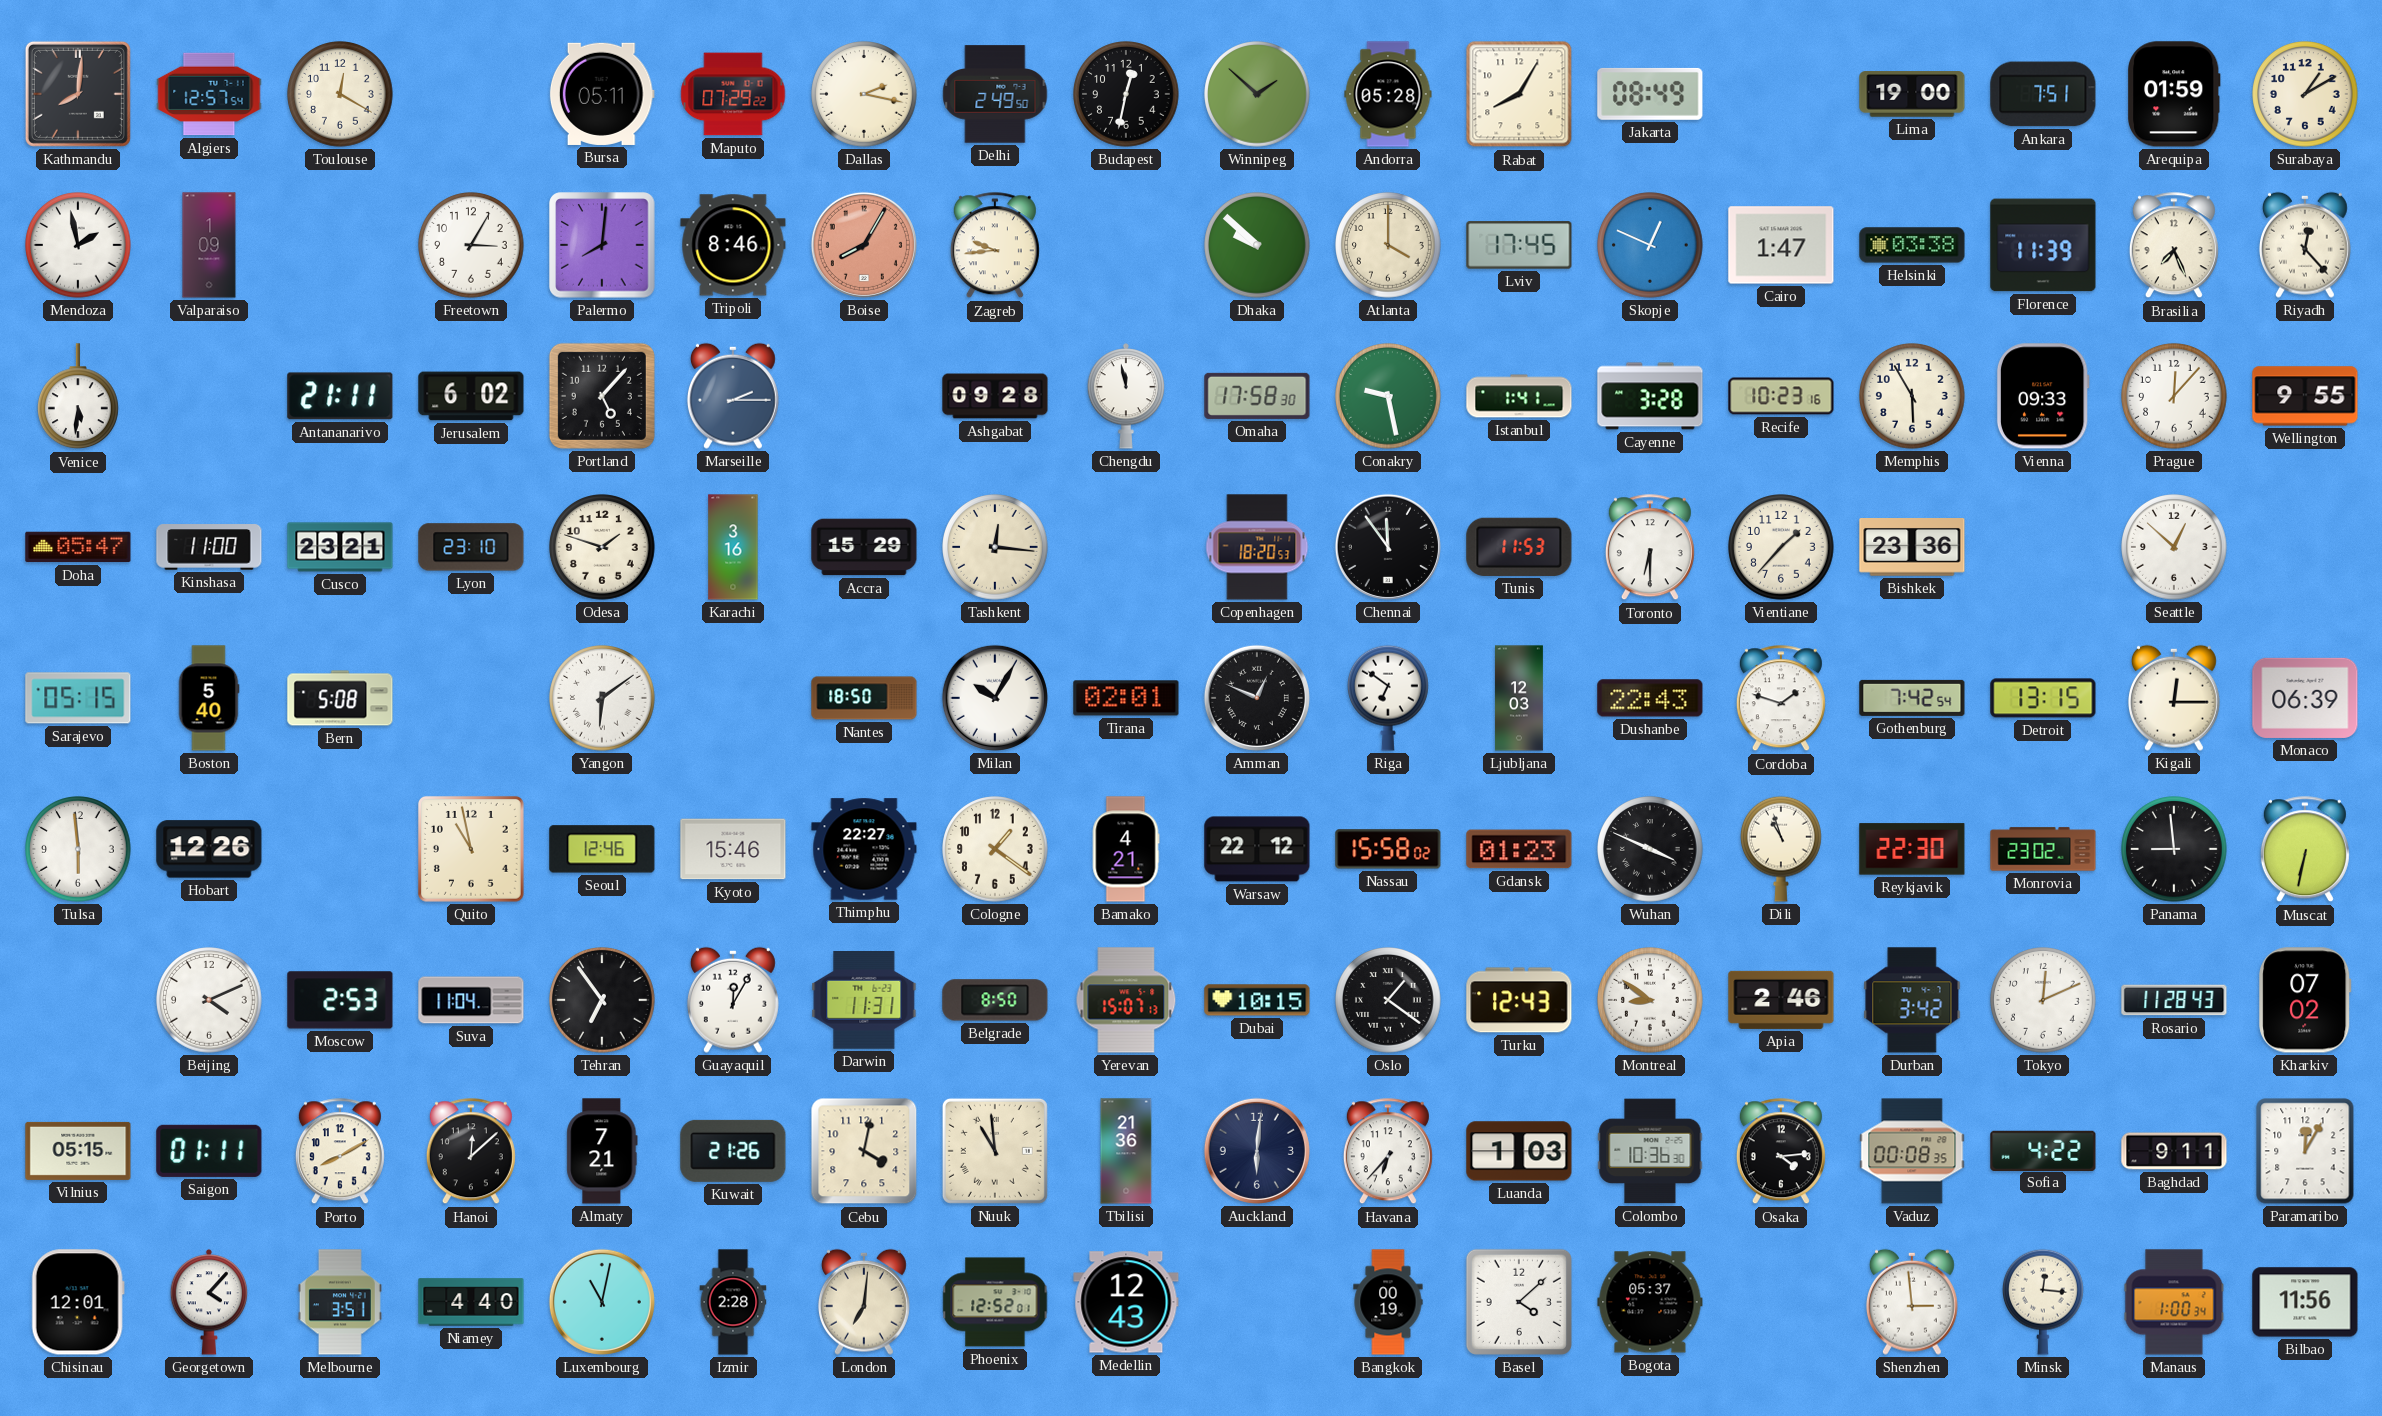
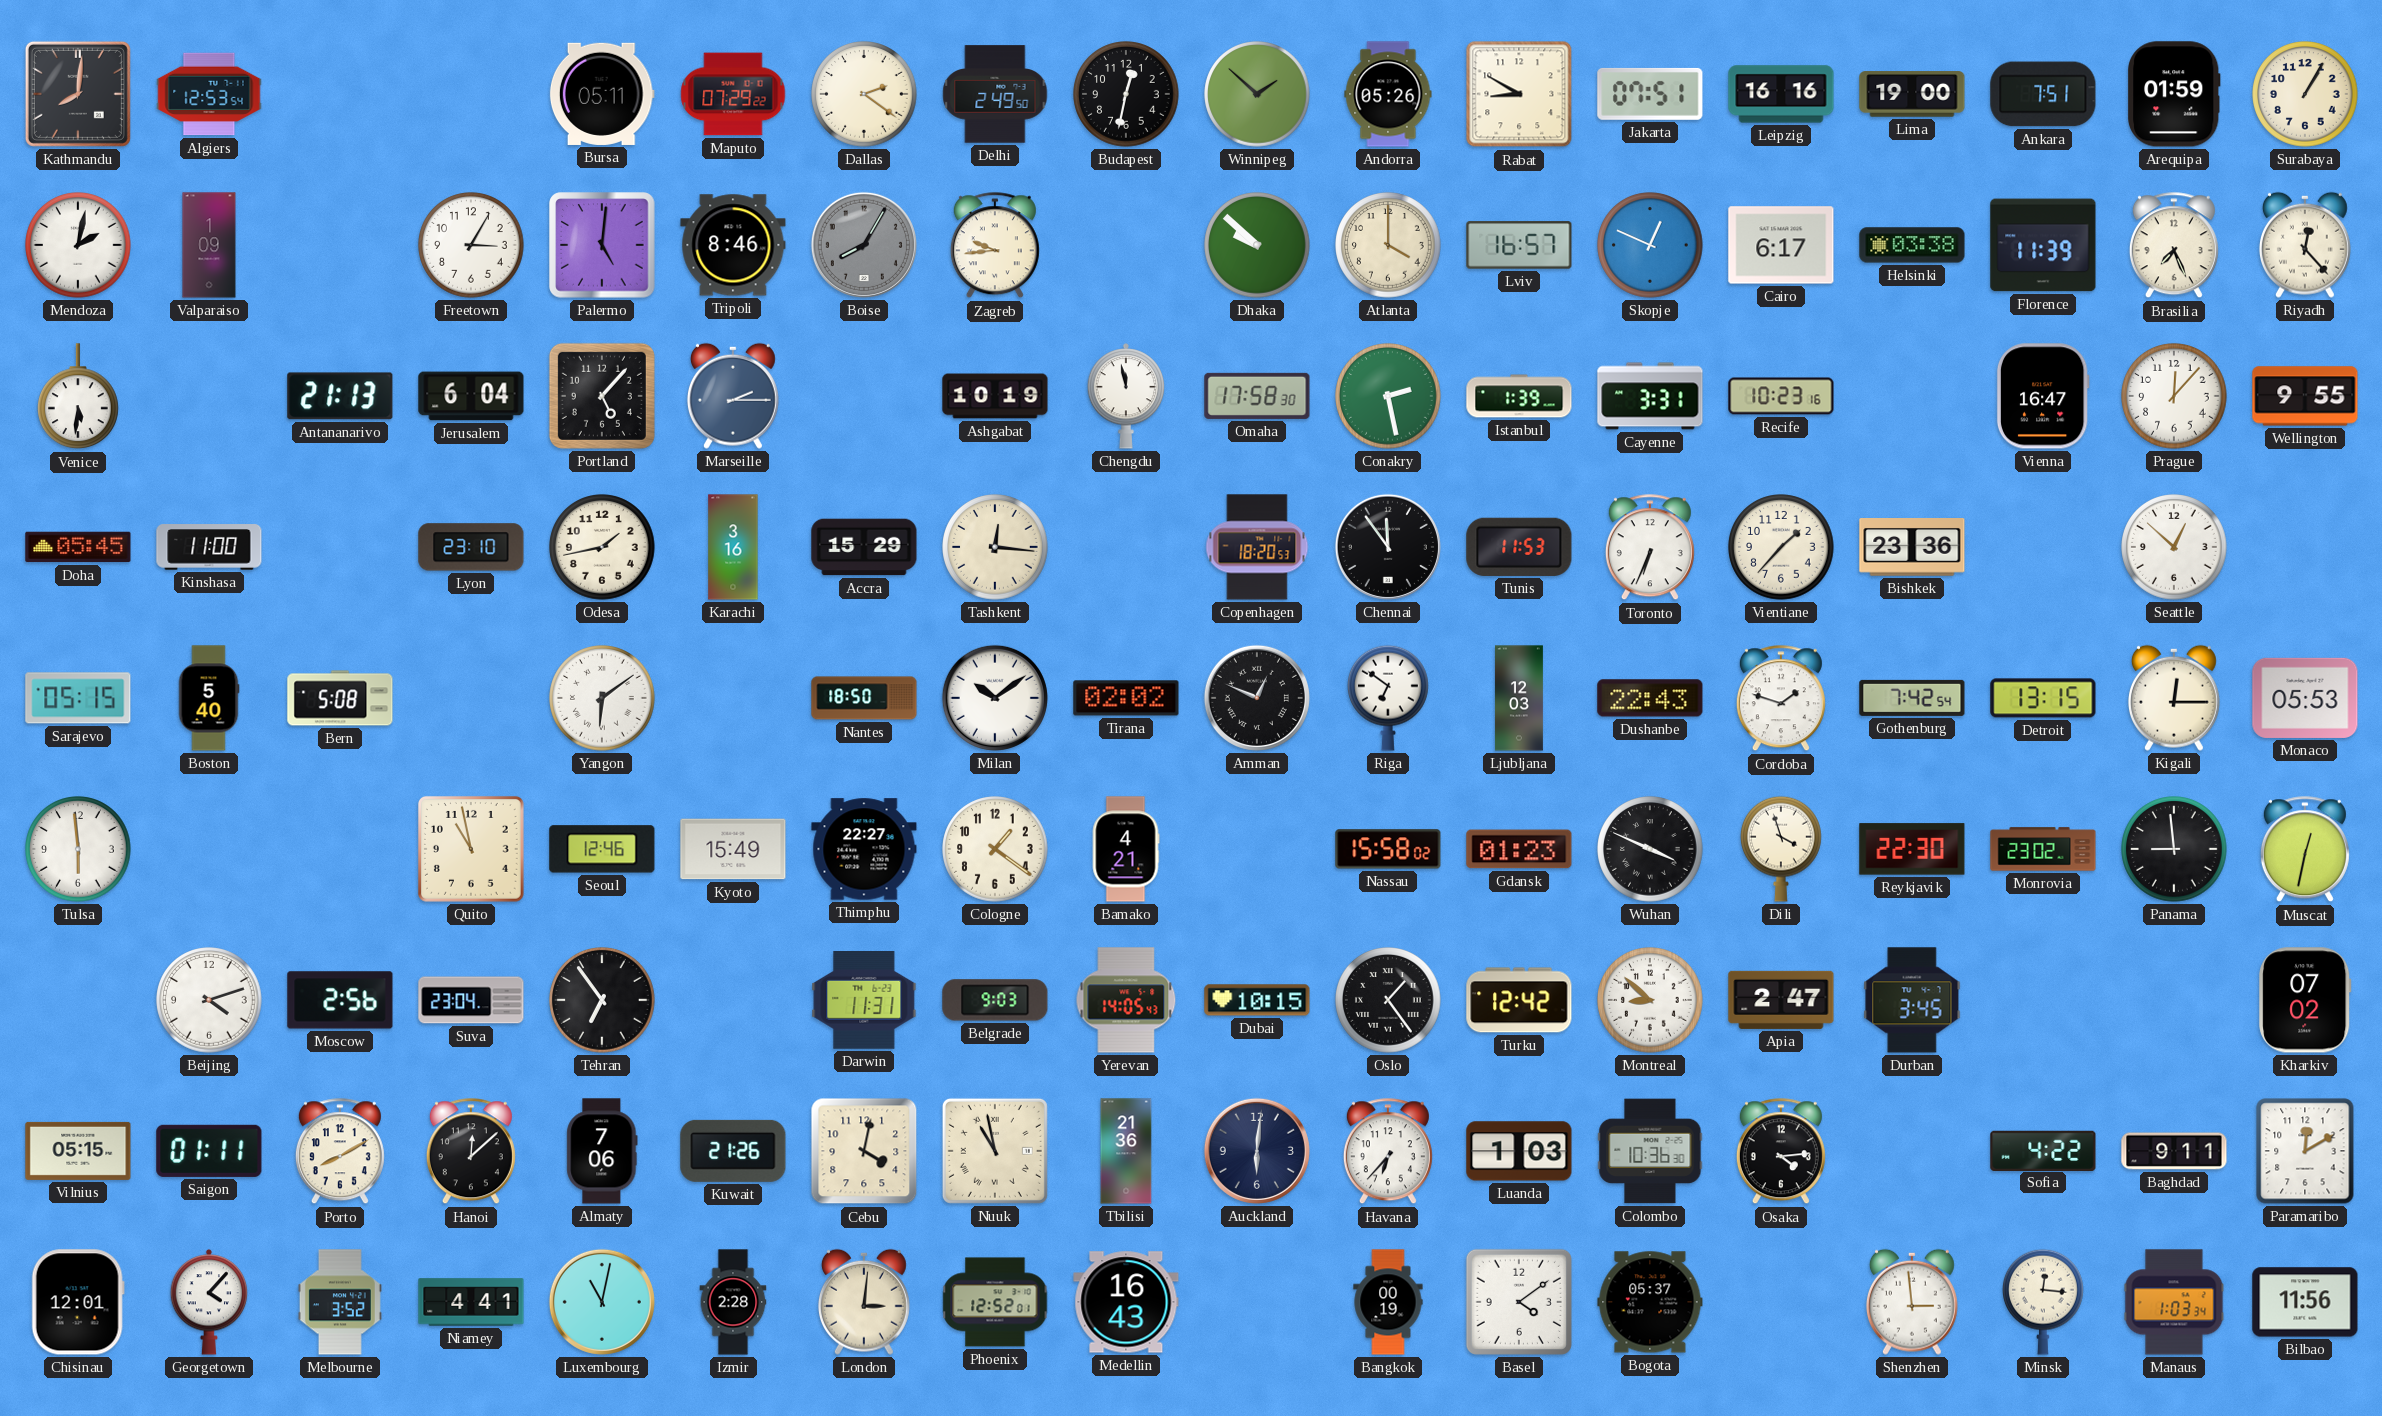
Algiers: 12:57 -> 12:53 (209, 94)
Toulouse: 12:20 -> none (340, 94)
Dallas: 2:17 -> 2:21 (864, 94)
Andorra: 05:28 -> 05:26 (1388, 94)
Rabat: 8:05 -> 8:50 (1519, 94)
Jakarta: 08:49 -> 07:51 (1650, 94)
Leipzig: none -> 16:16 (1781, 94)
Surabaya: 1:10 -> 1:05 (2305, 94)
Mendoza: 1:58 -> 2:02 (78, 245)
Palermo: 8:01 -> 5:01 (602, 245)
Boise dial: salmon -> grey (864, 245)
Lviv: 17:45 -> 16:57 (1519, 245)
Cairo: 1:47 -> 6:17 (1781, 245)
Antananarivo: 21:11 -> 21:13 (340, 396)
Jerusalem: 6:02 -> 6:04 (471, 396)
Ashgabat: 09:28 -> 10:19 (995, 396)
Conakry: 9:28 -> 2:28 (1388, 396)
Istanbul: 1:41 -> 1:39 (1519, 396)
Cayenne: 3:28 -> 3:31 (1650, 396)
Memphis: 5:55 -> none (1912, 396)
Vienna: 09:33 -> 16:47 (2043, 396)
Doha: 05:47 -> 05:45 (78, 547)
Cusco: 23:21 -> none (340, 547)
Odesa: 1:48 -> 1:43 (602, 547)
Toronto: 6:30 -> 6:34 (1650, 548)
Milan: 10:05 -> 10:09 (995, 698)
Tirana: 02:01 -> 02:02 (1126, 698)
Monaco: 06:39 -> 05:53 (2305, 698)
Hobart: 12:26 -> none (209, 849)
Kyoto: 15:46 -> 15:49 (733, 849)
Warsaw: 22:12 -> none (1257, 849)
Dili: 10:57 -> 3:57 (1782, 849)
Muscat: 6:32 -> 12:32 (2305, 850)
Beijing: 4:11 -> 4:12 (209, 1000)
Moscow: 2:53 -> 2:56 (340, 1000)
Suva: 11:04 -> 23:04 (471, 1000)
Guayaquil: 12:05 -> none (733, 1000)
Belgrade: 8:50 -> 9:03 (995, 1000)
Yerevan: 15:07 -> 14:05 (1126, 1000)
Oslo: 1:21 -> 1:24 (1388, 1000)
Turku: 12:43 -> 12:42 (1519, 1000)
Montreal: 8:51 -> 8:52 (1650, 1000)
Apia: 2:46 -> 2:47 (1781, 1000)
Durban: 3:42 -> 3:45 (1912, 1000)
Tokyo: 12:11 -> none (2043, 1000)
Rosario: 11:28 -> none (2174, 1000)
Almaty: 7:21 -> 7:06 (602, 1151)
Nuuk: 10:59 -> 10:58 (995, 1151)
Vaduz: 00:08 -> none (1912, 1151)
Paramaribo: 12:05 -> 12:10 (2305, 1151)
Melbourne: 3:51 -> 3:52 (340, 1302)
Niamey: 4:40 -> 4:41 (471, 1302)
London: 7:01 -> 3:01 (864, 1302)
Medellin: 12:43 -> 16:43 (1126, 1302)
Basel: 4:08 -> 4:09 (1519, 1302)
Manaus: 1:00 -> 1:03 (2174, 1302)
